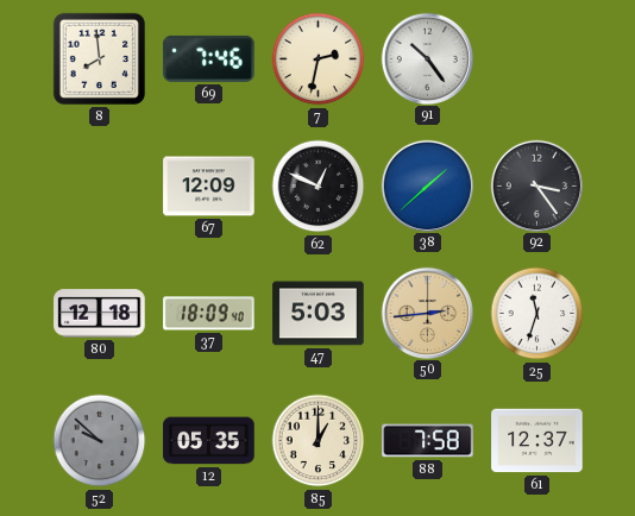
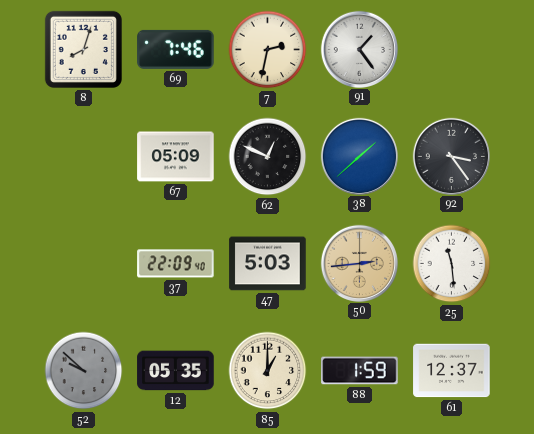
8: 7:59 -> 8:03 (83, 49)
91: 10:24 -> 1:24 (359, 49)
67: 12:09 -> 05:09 (176, 157)
80: 12:18 -> none (100, 314)
37: 18:09 -> 22:09 (176, 264)
25: 11:33 -> 11:29 (452, 264)
88: 7:58 -> 1:59 (360, 371)
